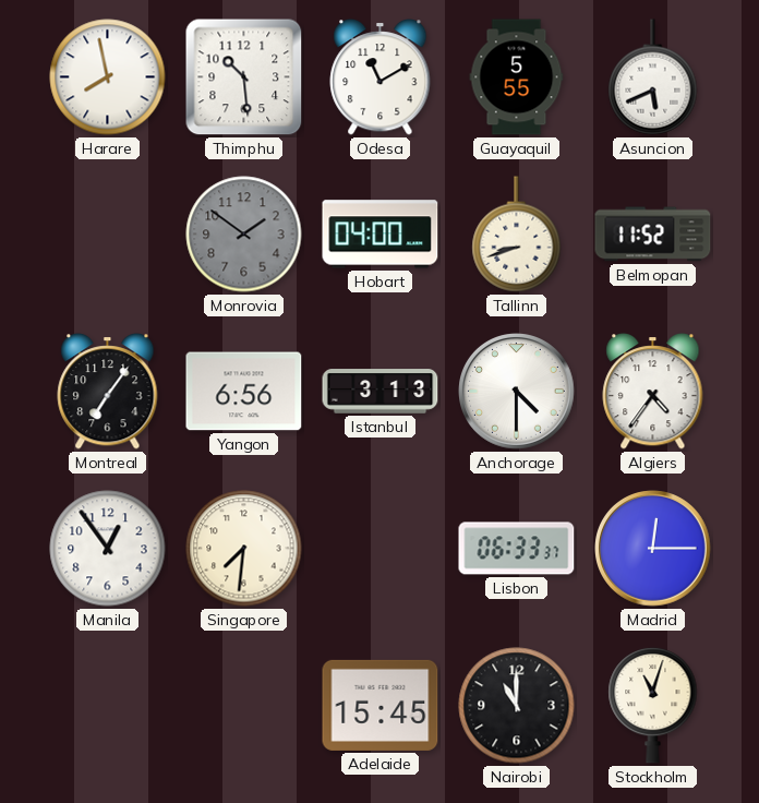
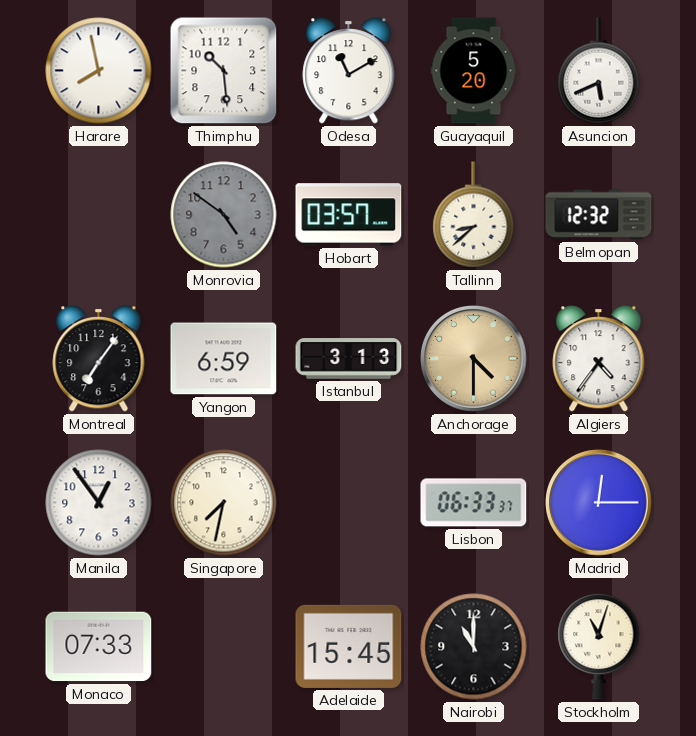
Guayaquil: 5:55 -> 5:20 (474, 71)
Monrovia: 1:51 -> 4:51 (224, 215)
Hobart: 04:00 -> 03:57 (349, 215)
Tallinn: 8:42 -> 8:38 (474, 215)
Belmopan: 11:52 -> 12:32 (599, 215)
Yangon: 6:56 -> 6:59 (224, 359)
Anchorage dial: white -> champagne (474, 359)
Singapore: 7:31 -> 7:32 (224, 503)
Monaco: none -> 07:33 (99, 647)
